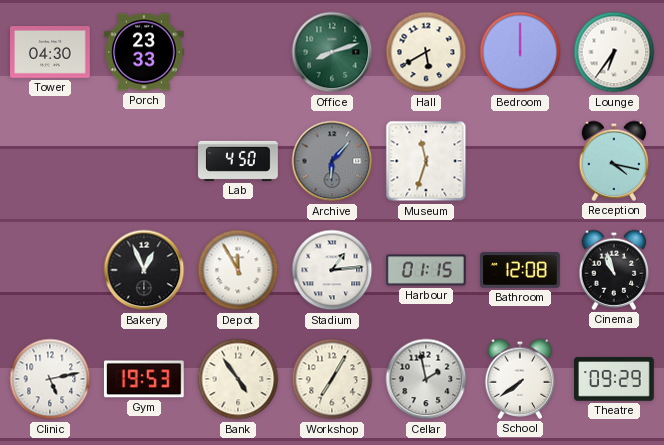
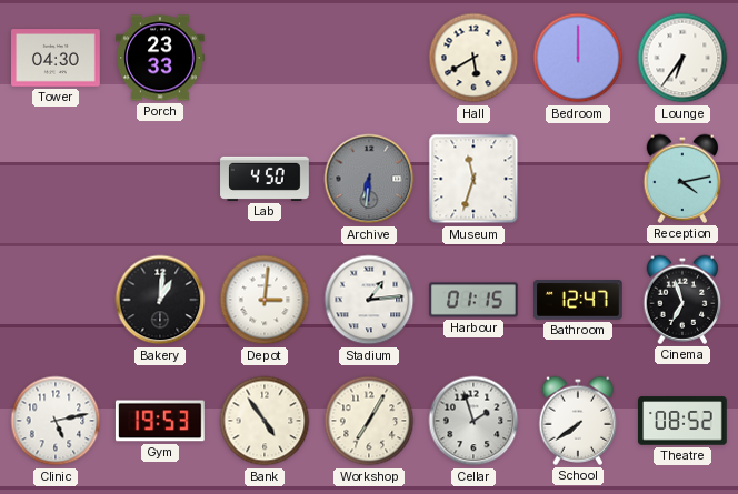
Office: 8:12 -> none (332, 52)
Archive: 6:07 -> 6:31 (369, 179)
Reception: 4:17 -> 4:13 (682, 179)
Bakery: 12:56 -> 1:01 (160, 300)
Depot: 11:55 -> 3:01 (265, 300)
Bathroom: 12:08 -> 12:47 (579, 300)
Cinema: 10:57 -> 6:57 (682, 300)
Cellar: 1:58 -> 1:57 (473, 421)
Theatre: 09:29 -> 08:52 (684, 421)
